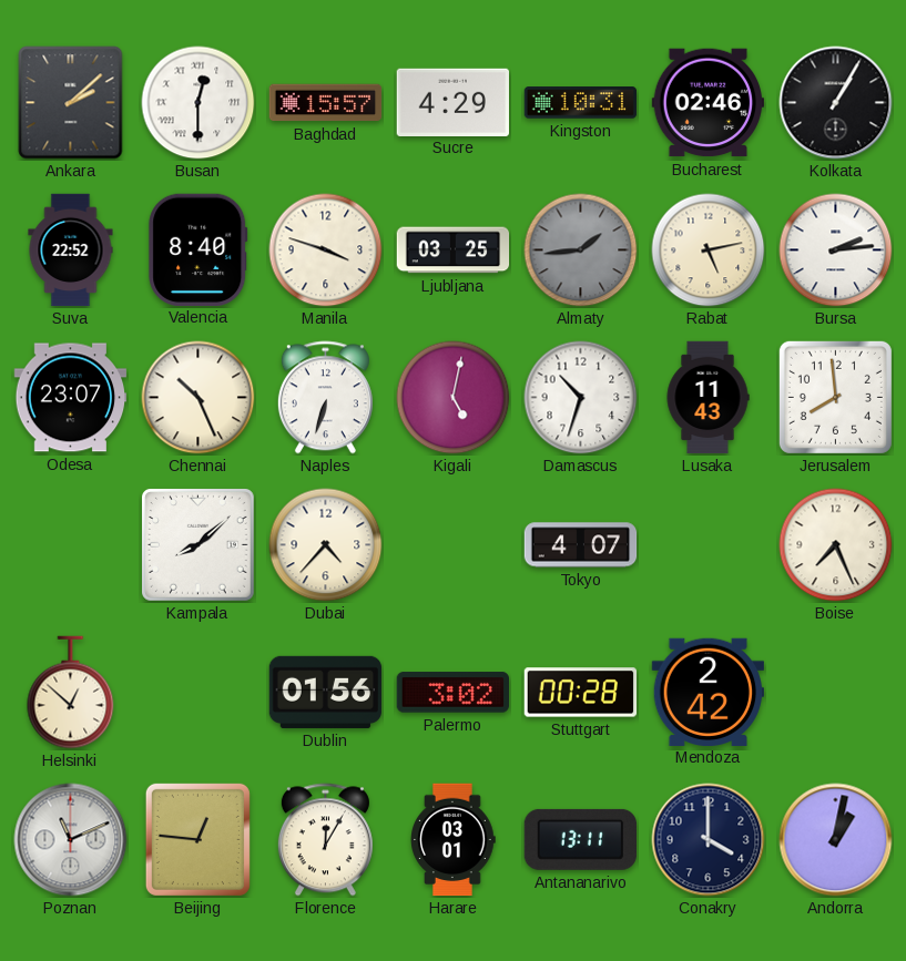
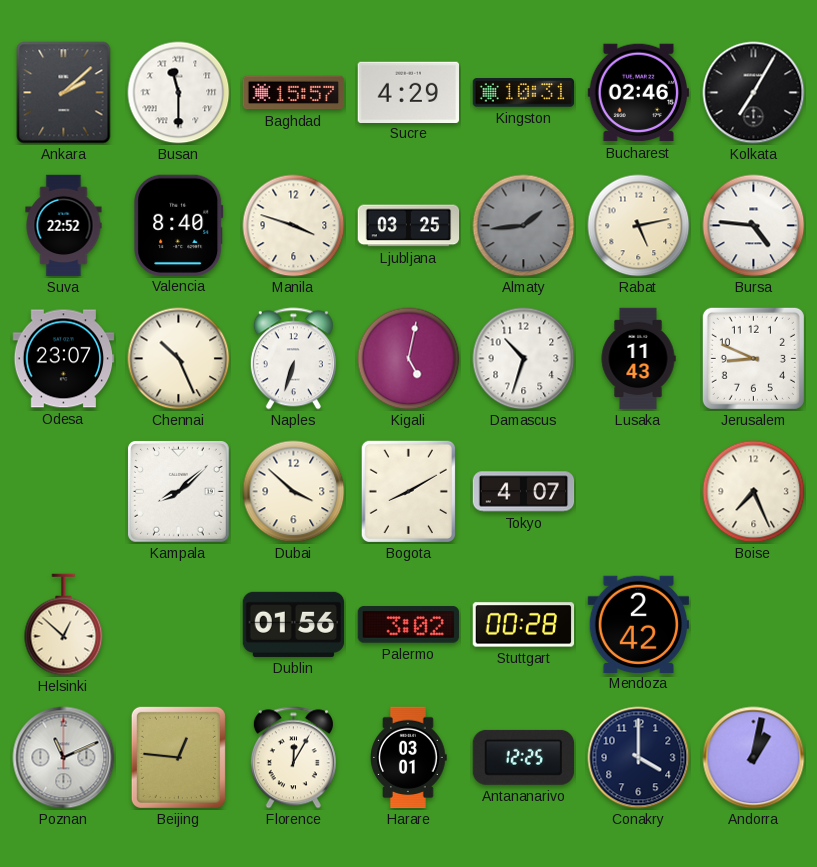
Busan: 12:30 -> 11:30 (179, 93)
Kolkata: 1:05 -> 7:05 (754, 93)
Bursa: 2:14 -> 4:46 (754, 226)
Jerusalem: 7:59 -> 8:49 (753, 358)
Dubai: 4:37 -> 3:52 (294, 492)
Bogota: none -> 8:10 (408, 491)
Antananarivo: 13:11 -> 12:25 (523, 757)
